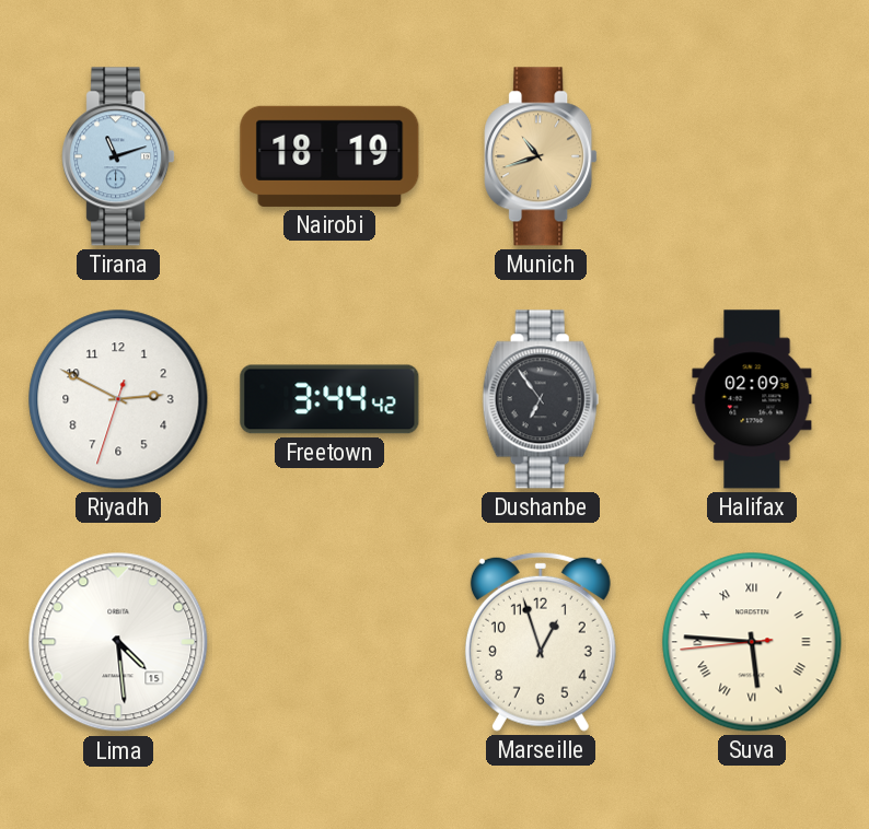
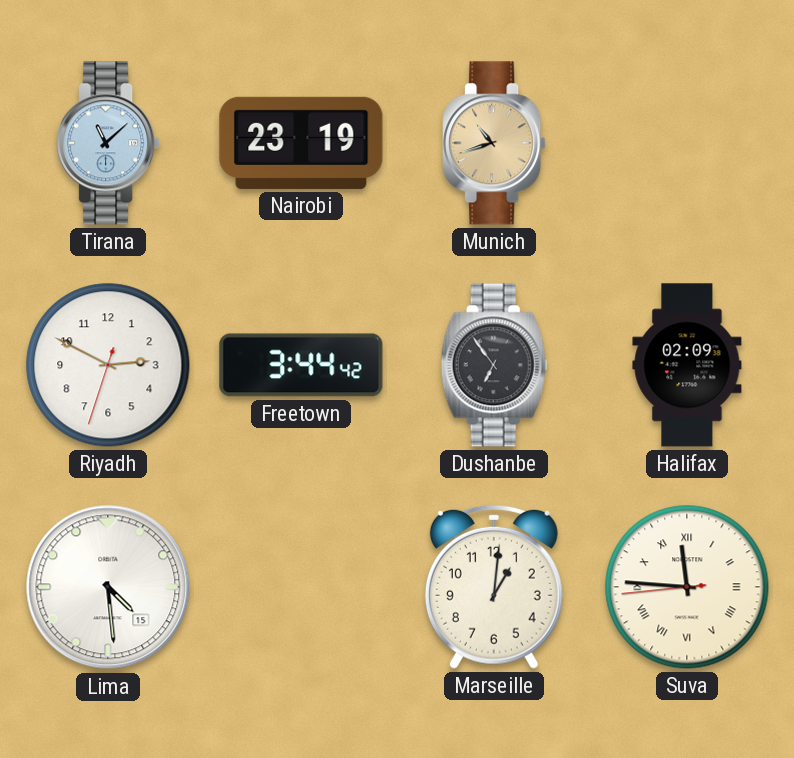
Tirana: 11:12 -> 11:08 (108, 143)
Nairobi: 18:19 -> 23:19 (301, 143)
Marseille: 12:57 -> 1:01 (494, 587)
Suva: 5:45 -> 11:45 (687, 587)
